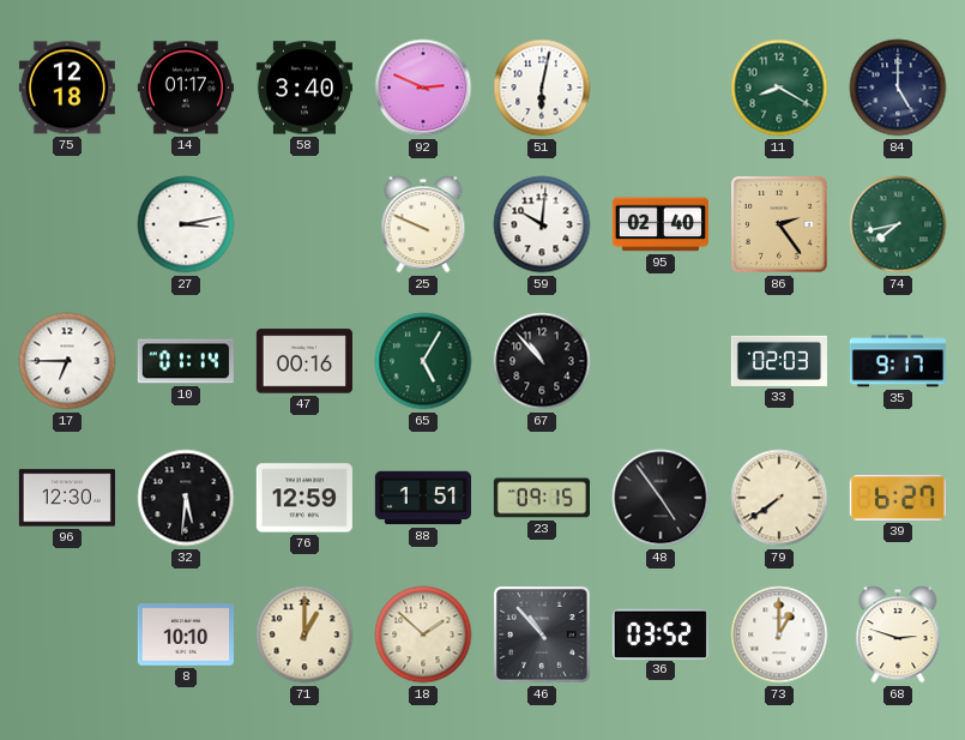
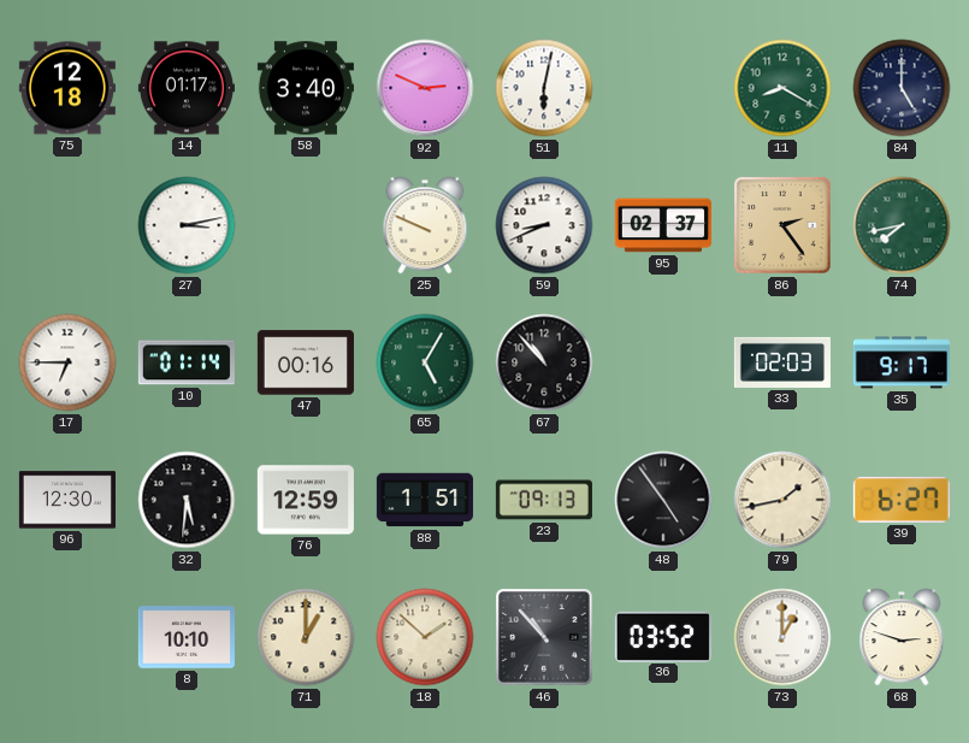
59: 10:01 -> 8:41 (544, 225)
95: 02:40 -> 02:37 (663, 225)
23: 09:15 -> 09:13 (544, 500)
79: 7:39 -> 1:43 (782, 500)
